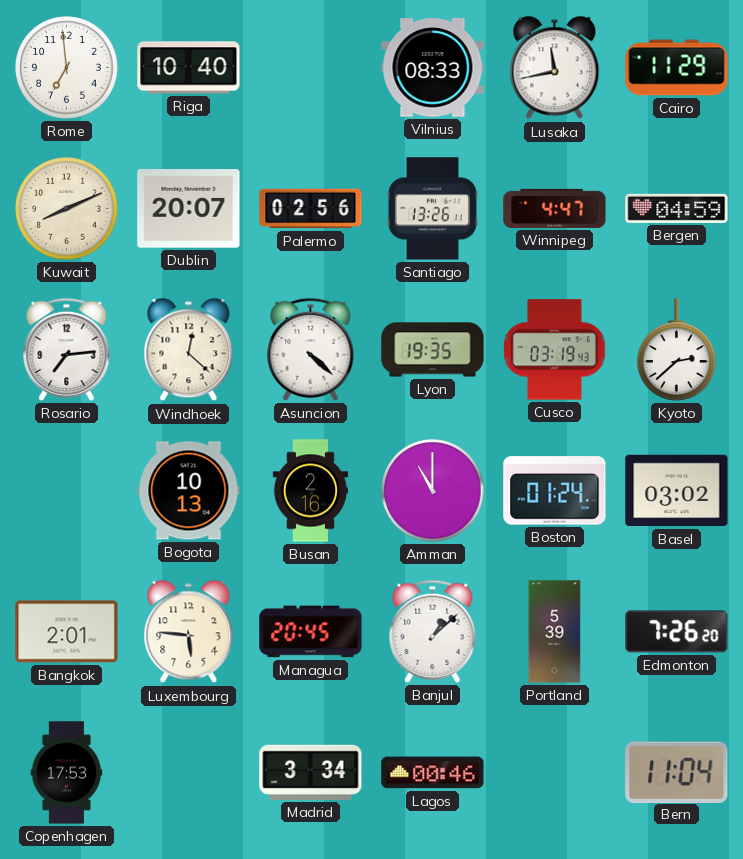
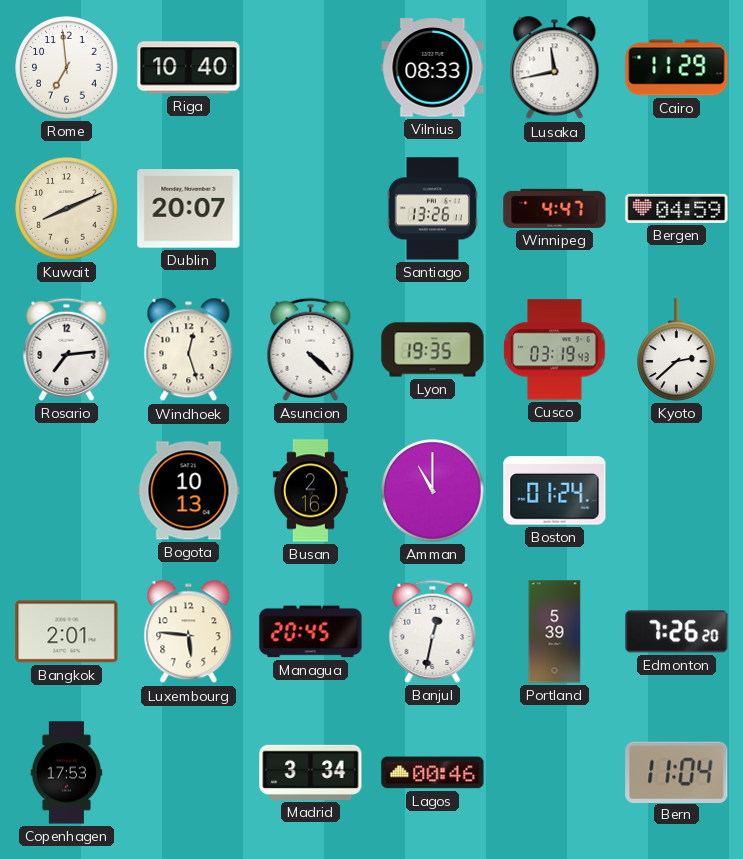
Palermo: 02:56 -> none (311, 209)
Windhoek: 12:22 -> 12:27 (189, 350)
Basel: 03:02 -> none (677, 491)
Banjul: 1:08 -> 12:32 (433, 631)
